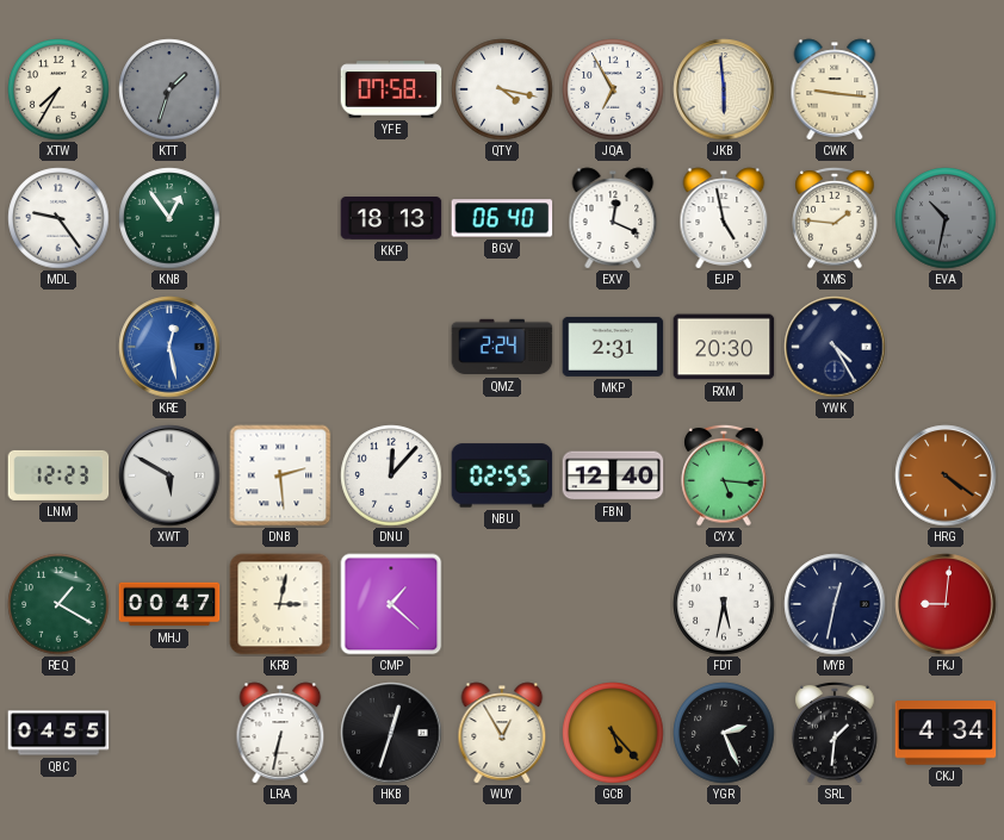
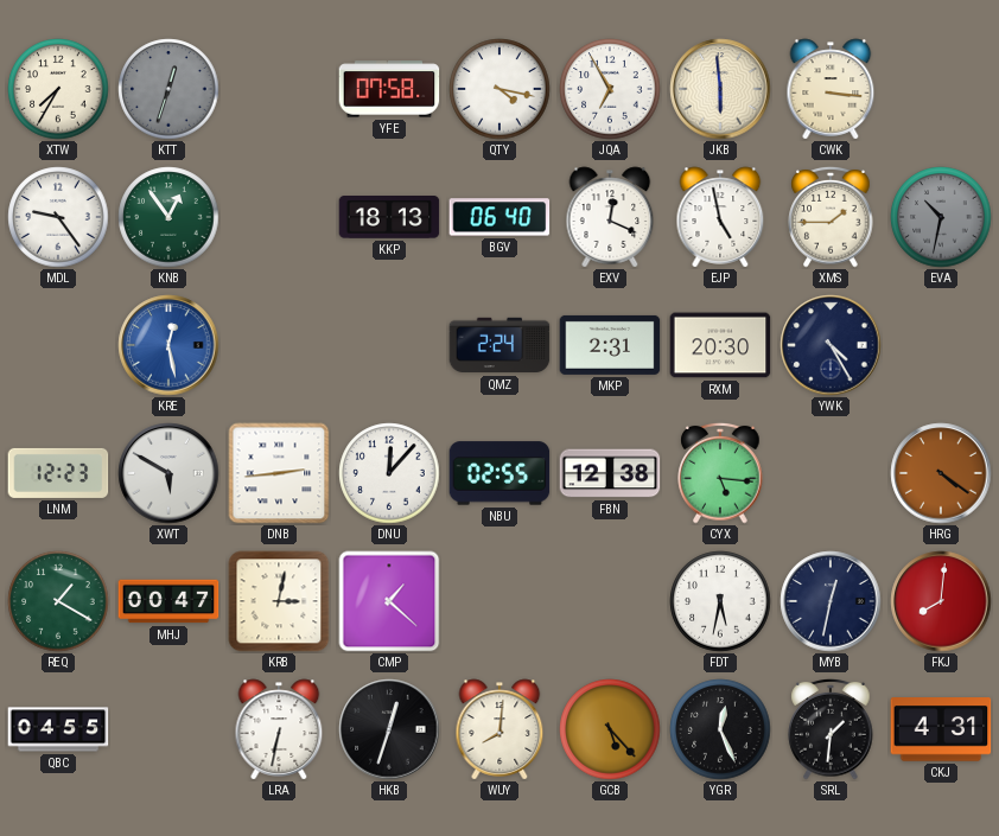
KTT: 1:33 -> 12:33 (168, 89)
CWK: 9:16 -> 3:16 (831, 89)
XMS: 1:46 -> 1:45 (831, 217)
DNB: 2:29 -> 2:44 (279, 473)
FBN: 12:40 -> 12:38 (610, 473)
FKJ: 9:01 -> 8:01 (941, 601)
WUY: 12:55 -> 8:01 (499, 729)
YGR: 2:26 -> 12:26 (720, 729)
CKJ: 4:34 -> 4:31 (941, 729)
